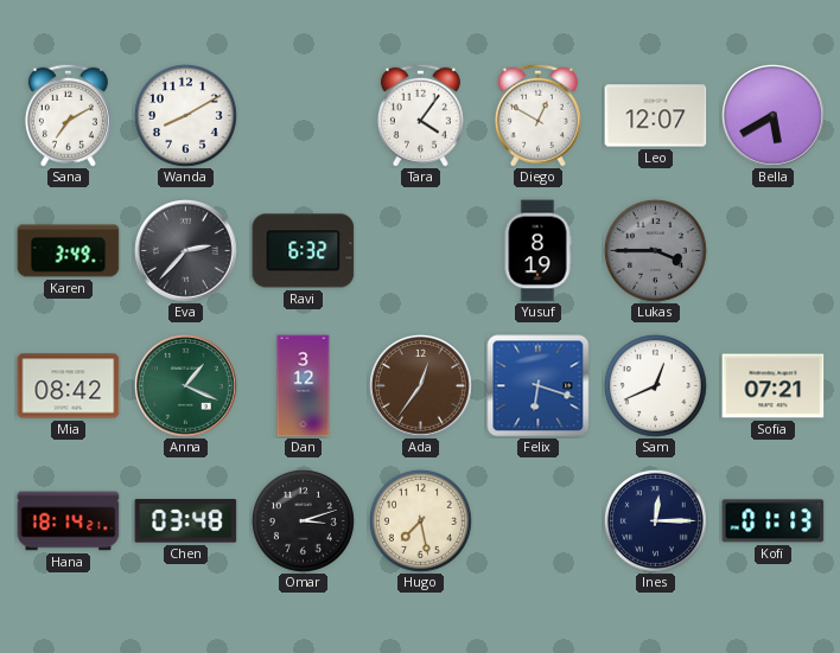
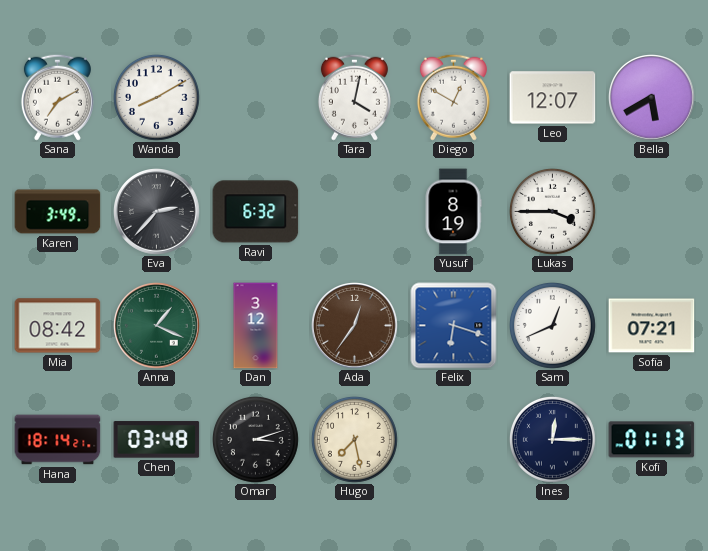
Tara: 4:06 -> 4:02 (354, 97)
Lukas dial: grey -> white (552, 211)
